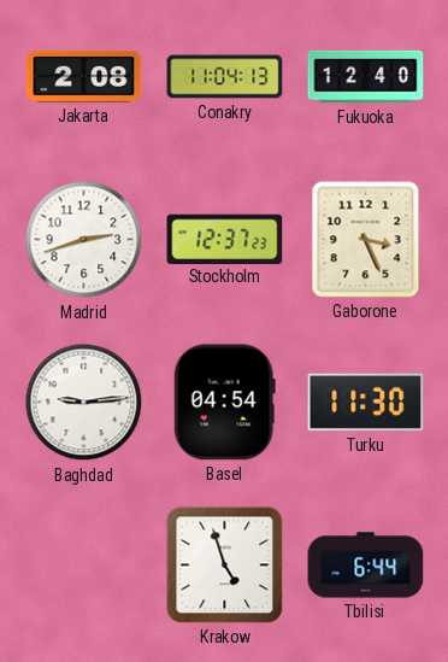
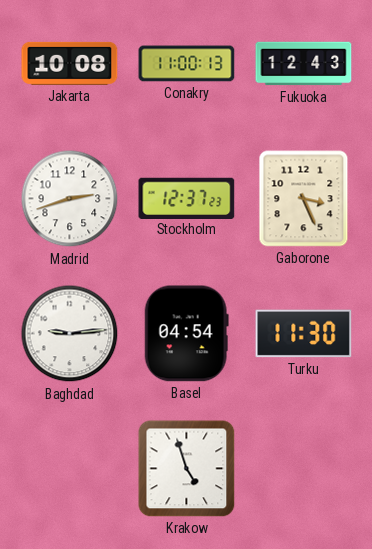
Jakarta: 2:08 -> 10:08 (70, 63)
Conakry: 11:04 -> 11:00 (187, 64)
Fukuoka: 12:40 -> 12:43 (304, 64)
Tbilisi: 6:44 -> none (366, 566)
